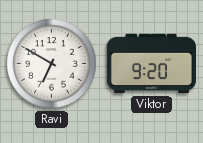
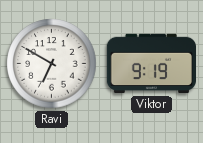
Viktor: 9:20 -> 9:19 (151, 64)
